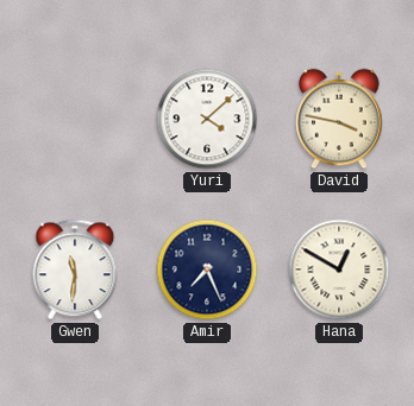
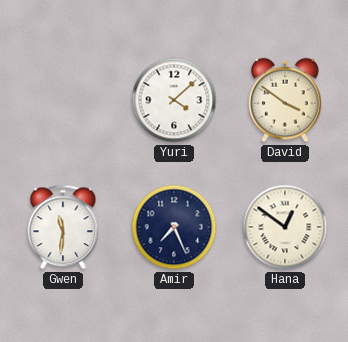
David: 3:47 -> 3:51 (285, 100)
Hana: 12:50 -> 12:51 (285, 227)
